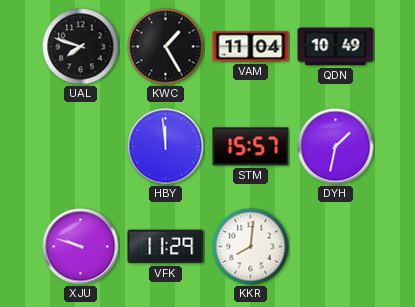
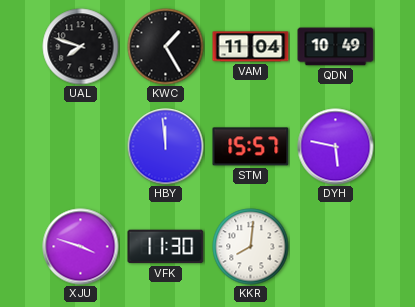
DYH: 1:32 -> 5:47 (336, 147)
XJU: 9:48 -> 3:48 (81, 247)
VFK: 11:29 -> 11:30 (166, 247)
